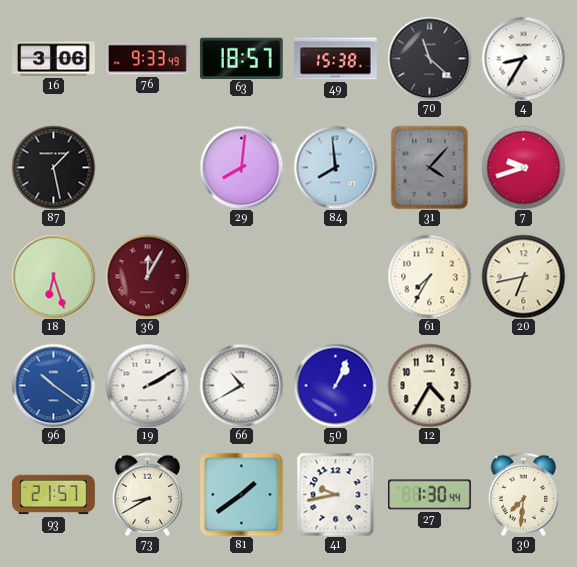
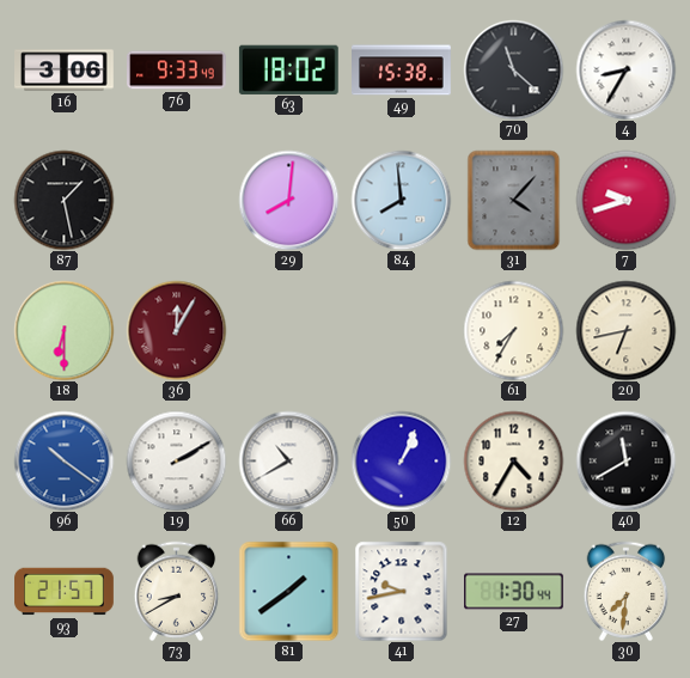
63: 18:57 -> 18:02 (288, 69)
18: 6:27 -> 6:30 (63, 330)
40: none -> 11:40 (625, 460)
